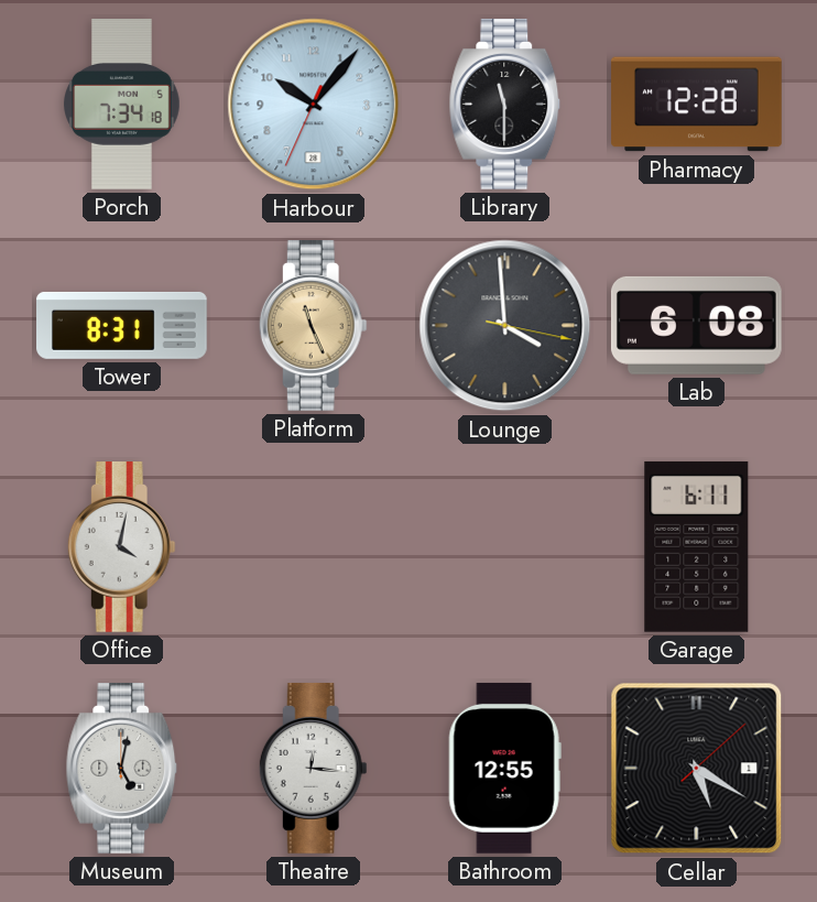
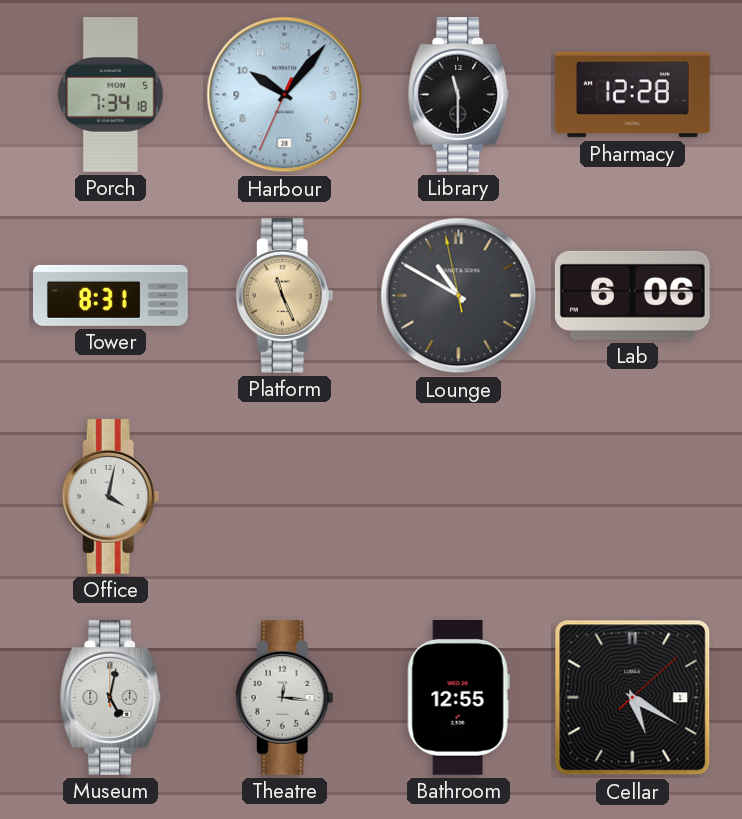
Lounge: 3:59 -> 10:49 (459, 296)
Lab: 6:08 -> 6:06 (632, 295)
Garage: 6:11 -> none (697, 546)
